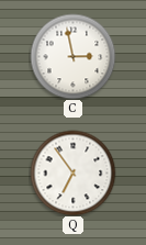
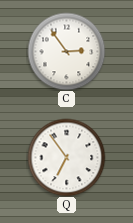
C: 2:58 -> 2:54 (66, 51)
